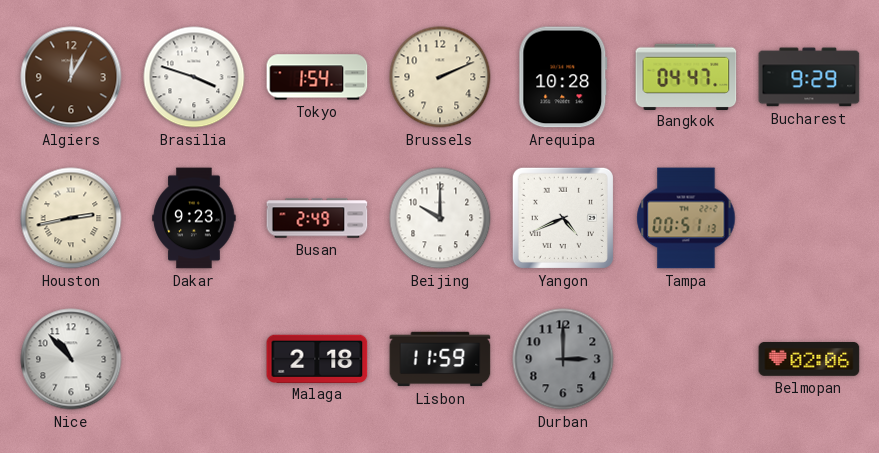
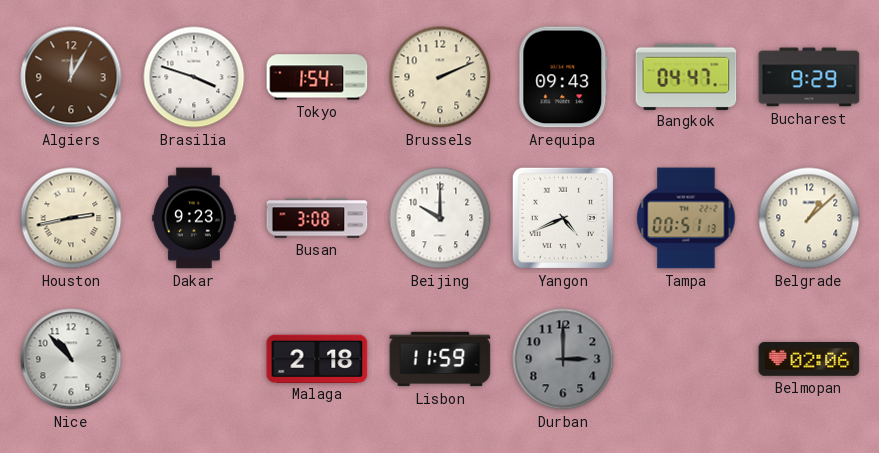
Arequipa: 10:28 -> 09:43 (563, 77)
Busan: 2:49 -> 3:08 (317, 218)
Belgrade: none -> 1:08 (809, 218)
